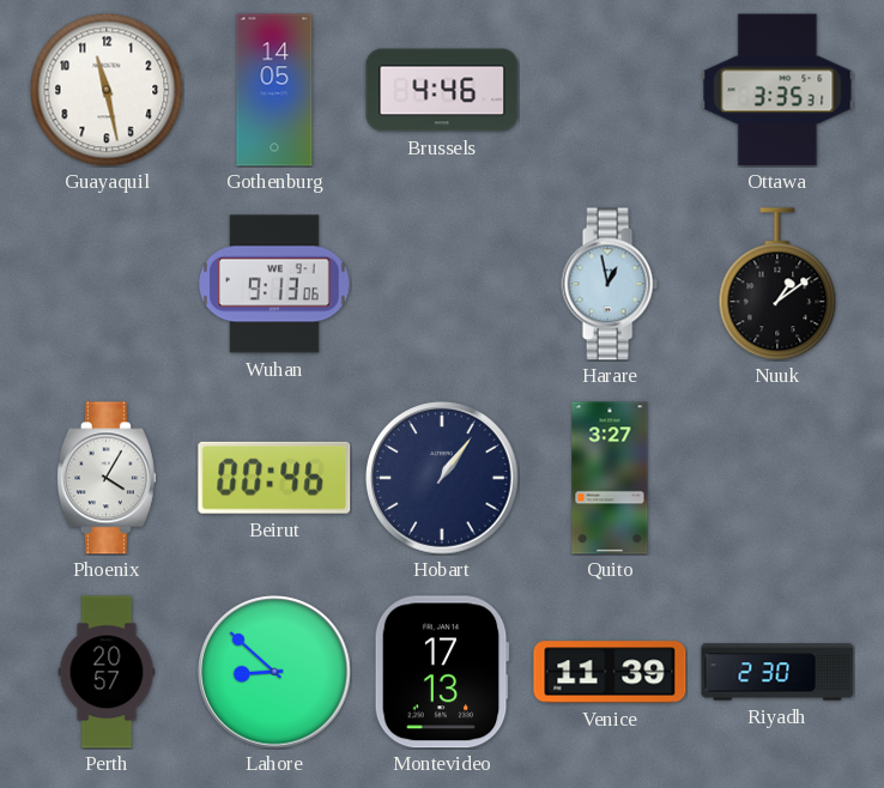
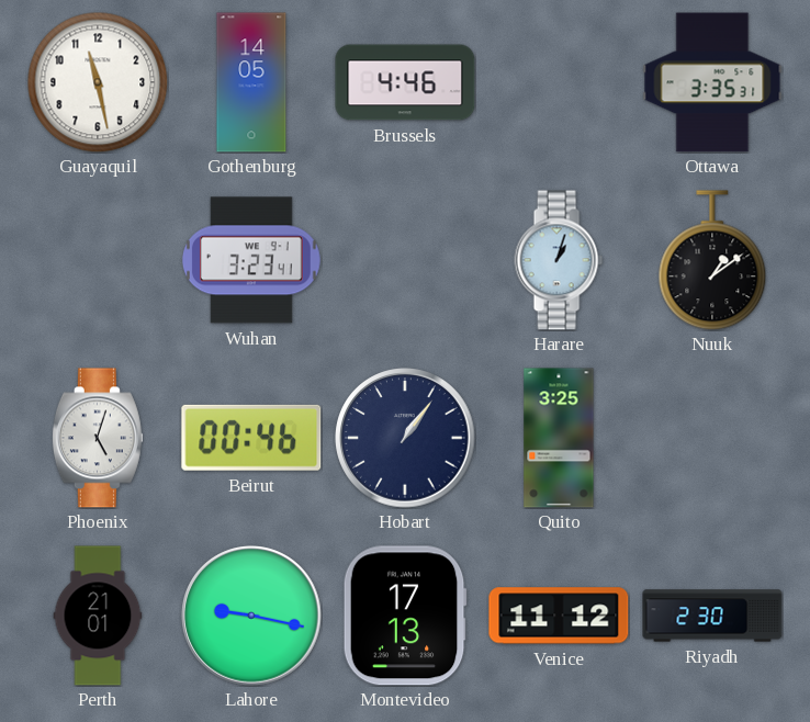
Wuhan: 9:13 -> 3:23 (251, 260)
Harare: 12:58 -> 1:03 (559, 260)
Phoenix: 4:05 -> 5:03 (98, 438)
Quito: 3:27 -> 3:25 (559, 438)
Perth: 20:57 -> 21:01 (98, 616)
Lahore: 8:52 -> 9:17 (251, 616)
Venice: 11:39 -> 11:12 (559, 616)
